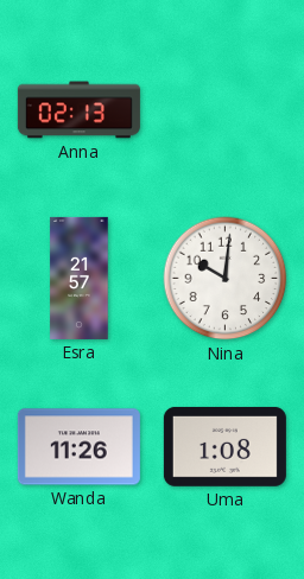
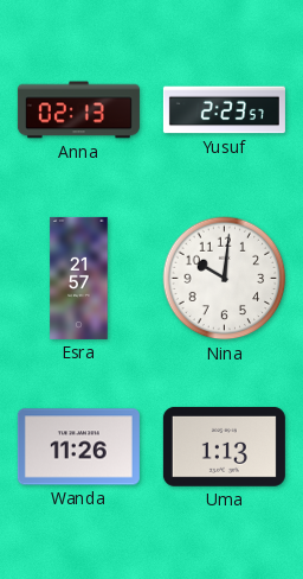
Yusuf: none -> 2:23 (224, 110)
Uma: 1:08 -> 1:13 (224, 446)
